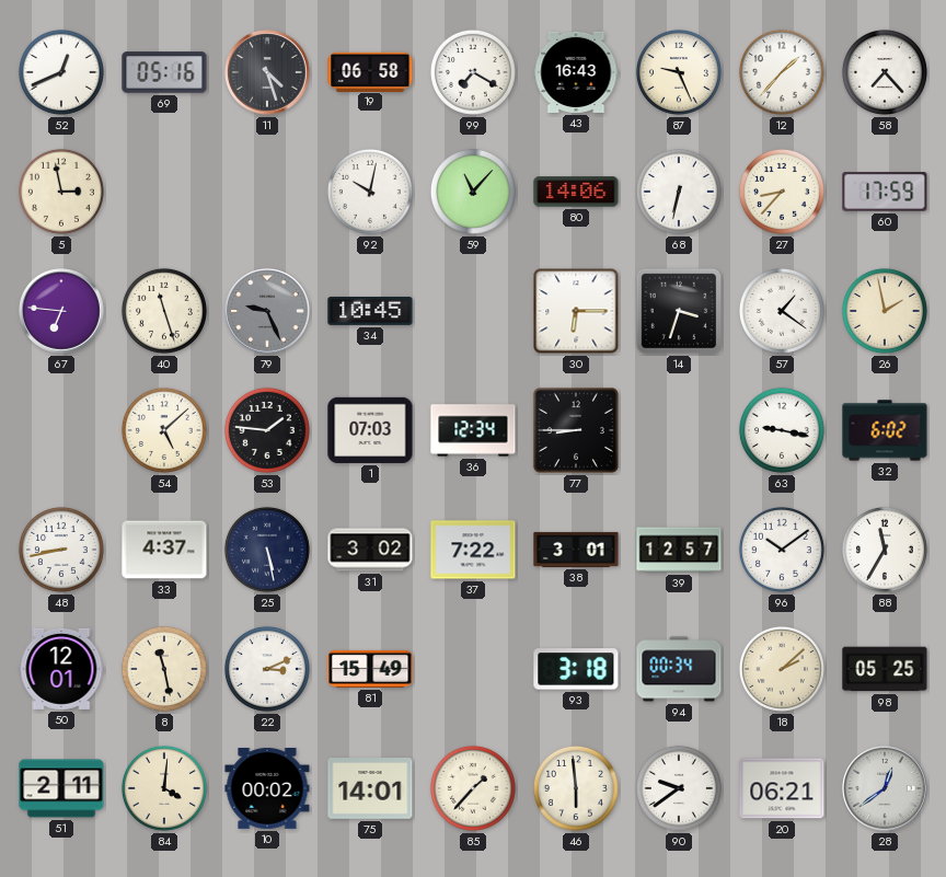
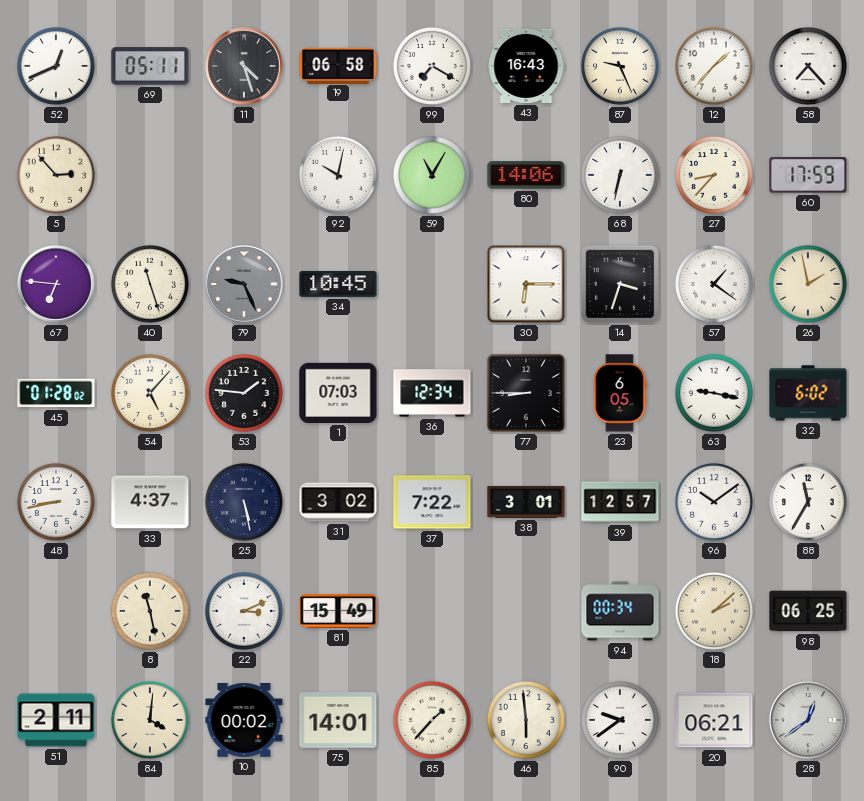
69: 05:16 -> 05:11 (150, 66)
5: 2:58 -> 2:53 (56, 175)
59: 11:07 -> 11:05 (432, 175)
45: none -> 01:28 (56, 393)
54: 5:08 -> 5:07 (150, 393)
23: none -> 6:05 (620, 393)
50: 12:01 -> none (61, 669)
93: 3:18 -> none (576, 669)
98: 05:25 -> 06:25 (808, 611)
